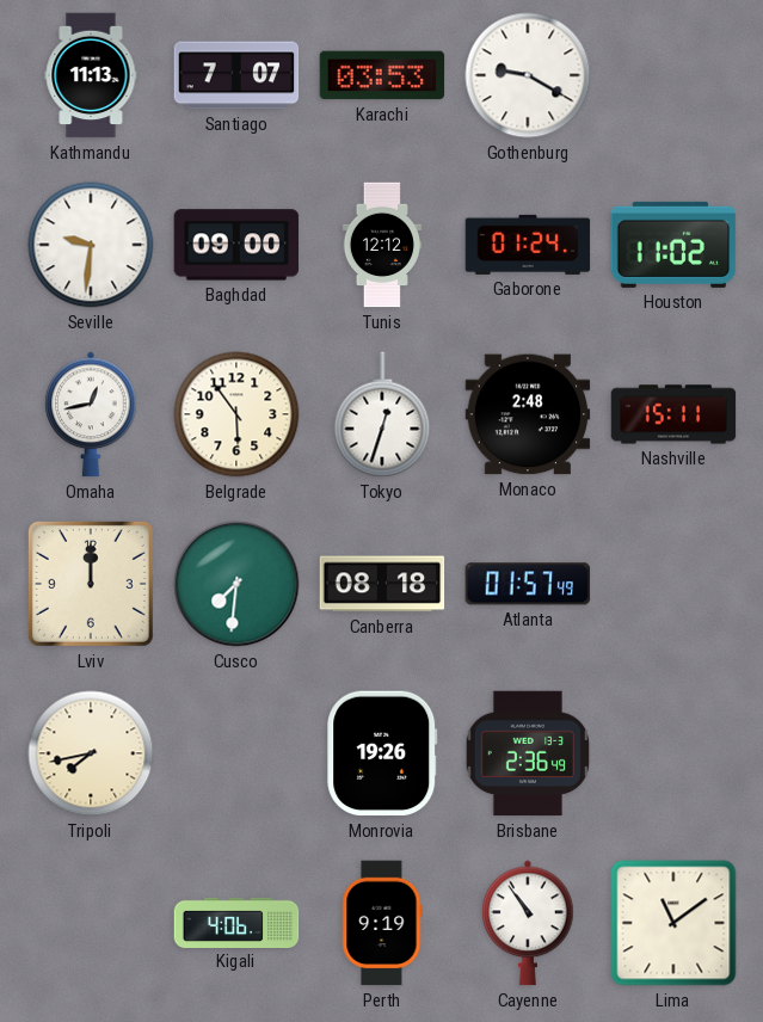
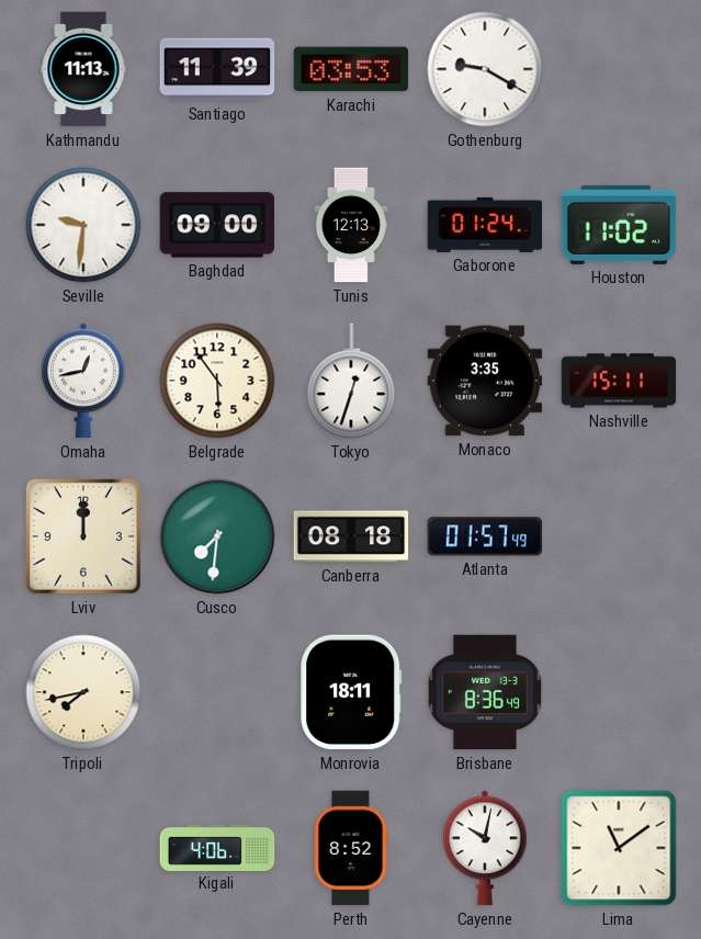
Santiago: 7:07 -> 11:39 (217, 69)
Tunis: 12:12 -> 12:13 (351, 225)
Monaco: 2:48 -> 3:35 (485, 381)
Monrovia: 19:26 -> 18:11 (351, 692)
Brisbane: 2:36 -> 8:36 (484, 692)
Perth: 9:19 -> 8:52 (351, 848)
Cayenne: 10:54 -> 10:02 (485, 848)
